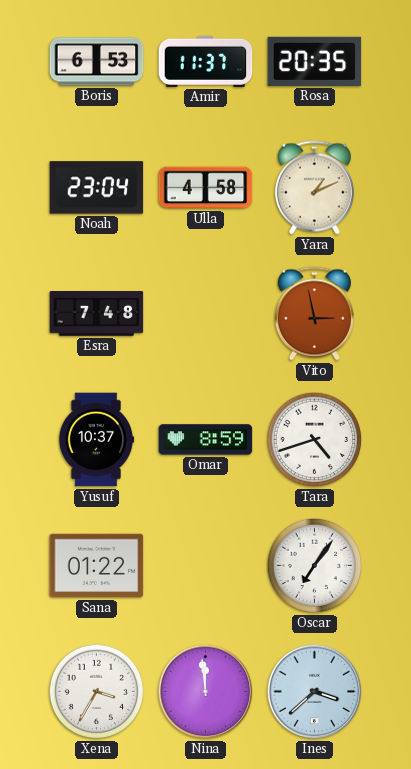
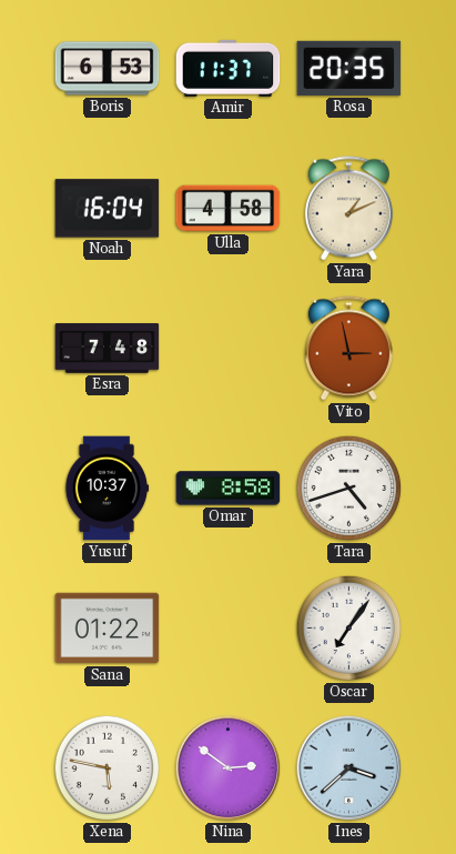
Noah: 23:04 -> 16:04 (108, 209)
Omar: 8:59 -> 8:58 (229, 489)
Xena: 3:35 -> 5:47 (108, 768)
Nina: 11:59 -> 2:51 (229, 768)
